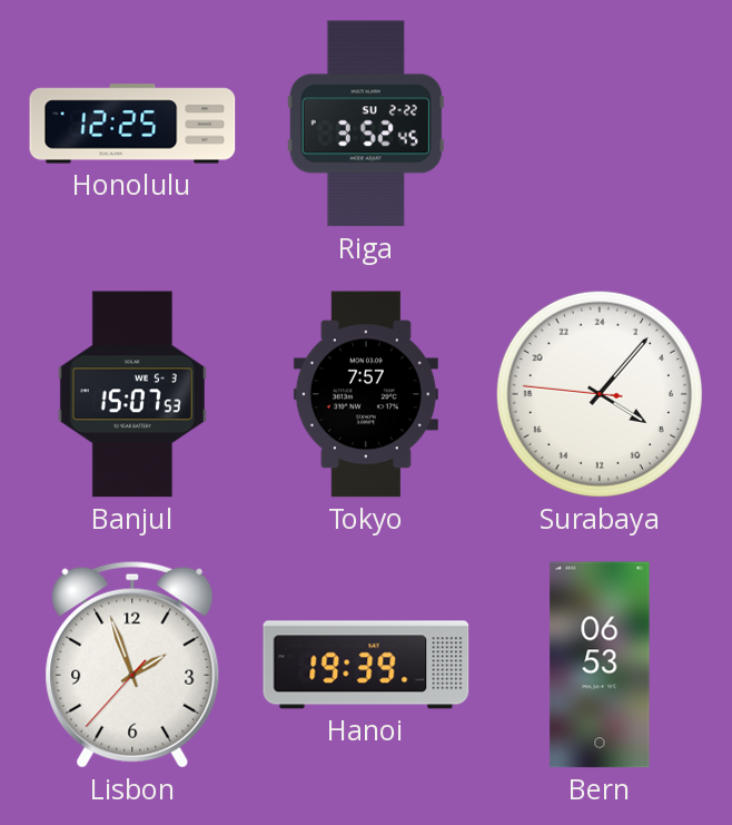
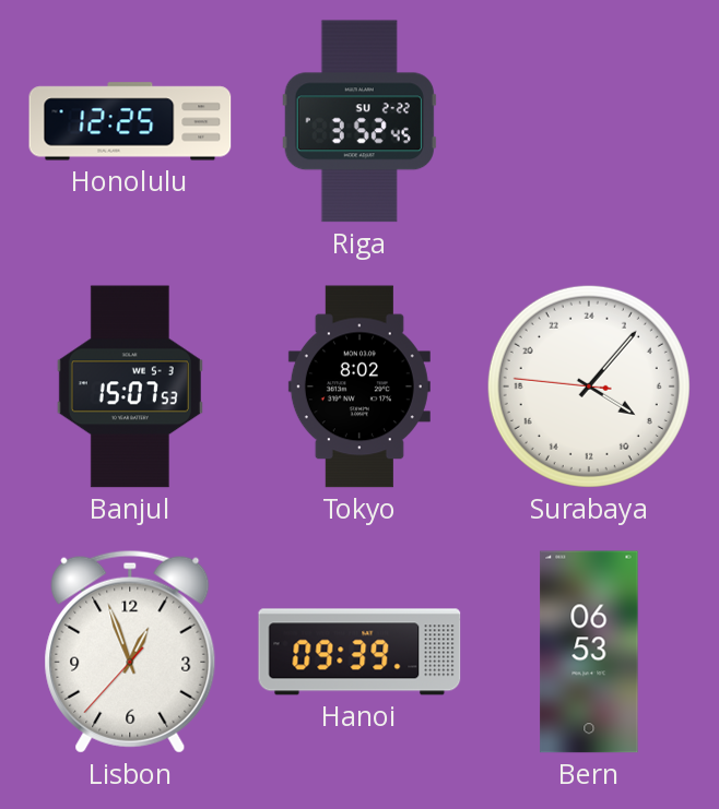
Tokyo: 7:57 -> 8:02 (360, 386)
Lisbon: 1:56 -> 12:56 (130, 652)
Hanoi: 19:39 -> 09:39 (360, 652)
